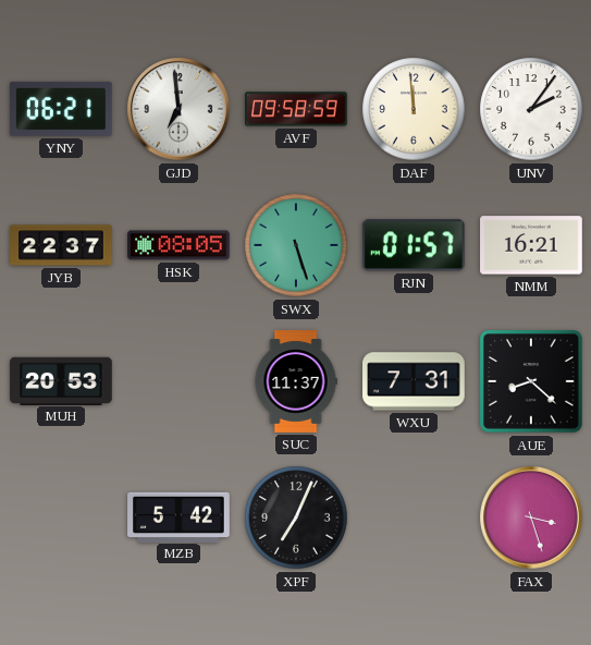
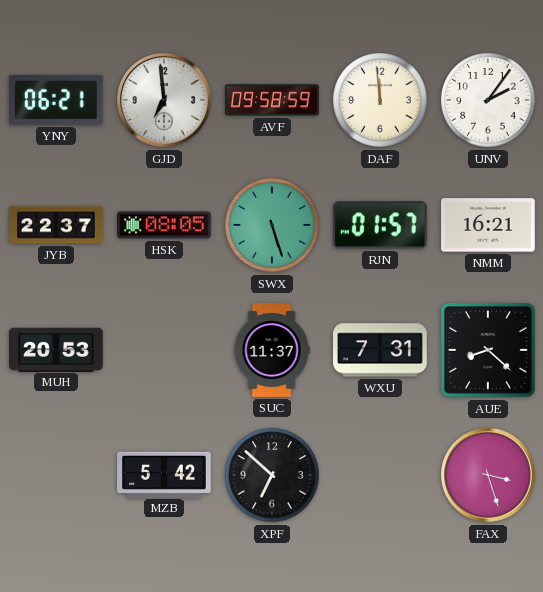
XPF: 7:04 -> 6:52 (272, 475)
